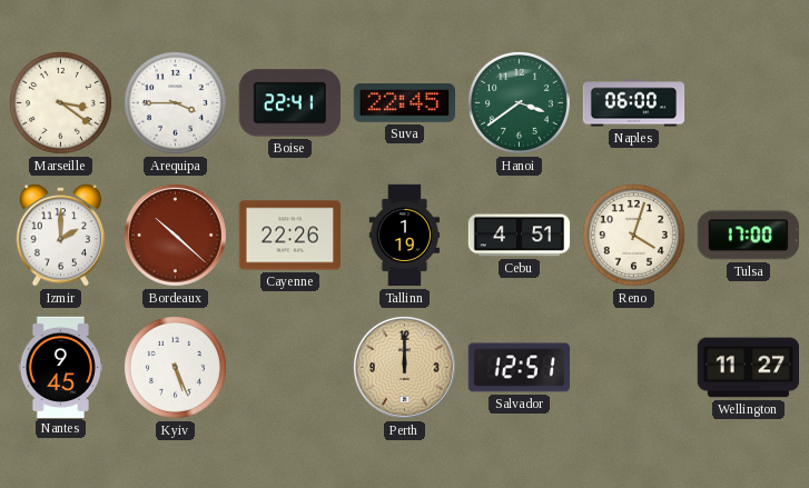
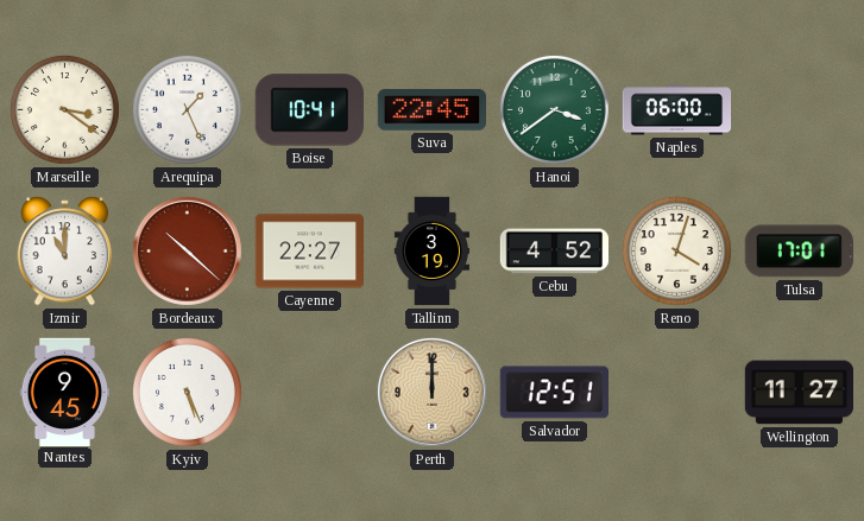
Arequipa: 3:45 -> 1:26 (187, 109)
Boise: 22:41 -> 10:41 (309, 110)
Izmir: 2:00 -> 11:00 (65, 252)
Cayenne: 22:26 -> 22:27 (310, 252)
Tallinn: 1:19 -> 3:19 (431, 252)
Cebu: 4:51 -> 4:52 (555, 252)
Tulsa: 17:00 -> 17:01 (799, 252)
